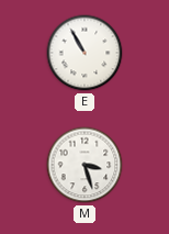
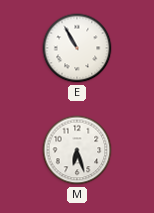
M: 3:27 -> 6:27 (77, 150)
